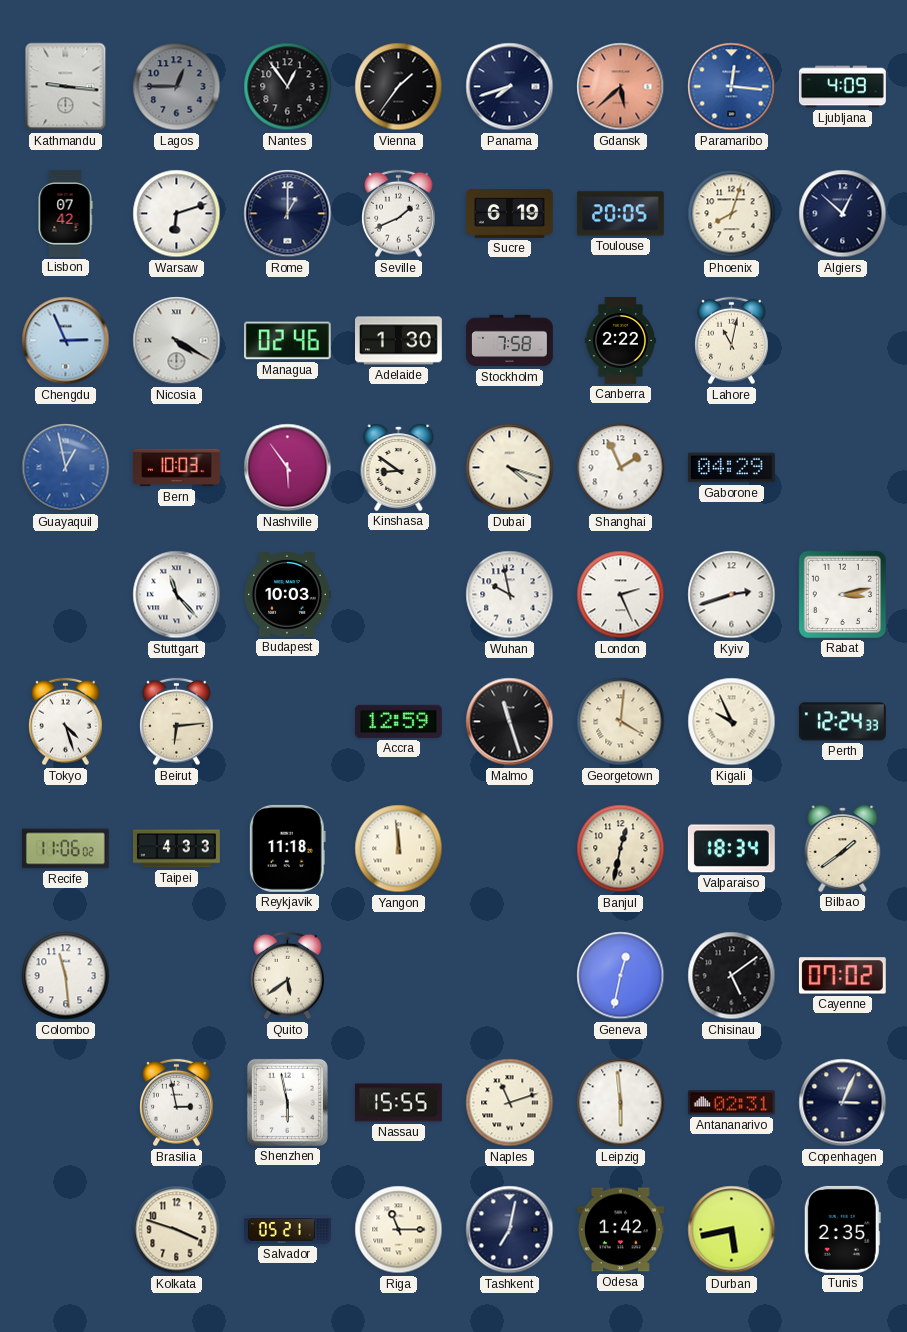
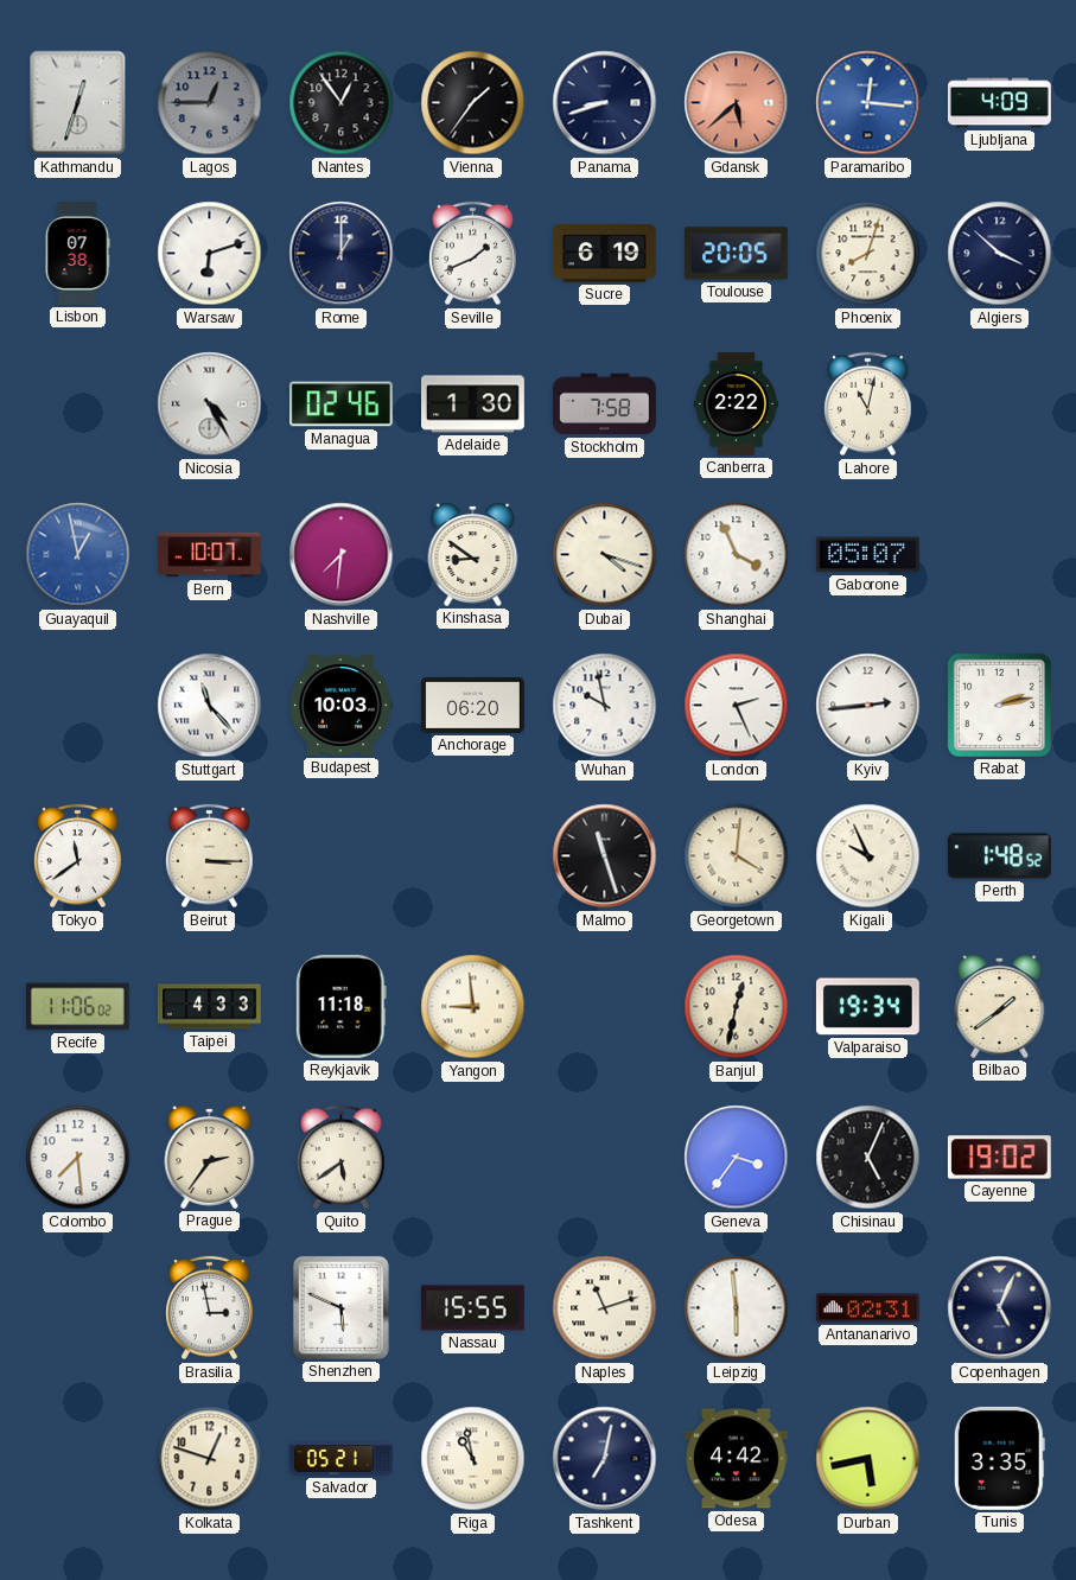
Kathmandu: 9:16 -> 12:33 (78, 103)
Panama: 7:42 -> 8:42 (605, 103)
Lisbon: 07:42 -> 07:38 (77, 254)
Algiers: 12:52 -> 3:52 (1000, 254)
Chengdu: 2:56 -> none (66, 341)
Nicosia: 4:20 -> 4:25 (210, 404)
Bern: 10:03 -> 10:07 (210, 555)
Nashville: 5:54 -> 7:31 (342, 555)
Shanghai: 1:56 -> 3:56 (737, 555)
Gaborone: 04:29 -> 05:07 (867, 555)
Anchorage: none -> 06:20 (472, 705)
Kyiv: 2:42 -> 2:44 (868, 706)
Rabat: 3:13 -> 2:13 (999, 705)
Tokyo: 4:27 -> 11:39 (78, 856)
Beirut: 6:14 -> 3:15 (210, 856)
Accra: 12:59 -> none (398, 721)
Perth: 12:24 -> 1:48 (999, 856)
Yangon: 11:59 -> 8:59 (473, 1007)
Valparaiso: 18:34 -> 19:34 (867, 1007)
Colombo: 11:29 -> 7:29 (78, 1158)
Prague: none -> 2:36 (210, 1157)
Geneva: 12:32 -> 3:36 (737, 1158)
Chisinau: 5:09 -> 5:04 (868, 1158)
Cayenne: 07:02 -> 19:02 (999, 1158)
Shenzhen: 5:58 -> 5:49 (340, 1307)
Copenhagen: 3:04 -> 5:04 (1000, 1308)
Kolkata: 3:48 -> 12:48 (210, 1459)
Riga: 11:15 -> 10:58 (473, 1459)
Odesa: 1:42 -> 4:42 (736, 1459)
Tunis: 2:35 -> 3:35 (999, 1458)
